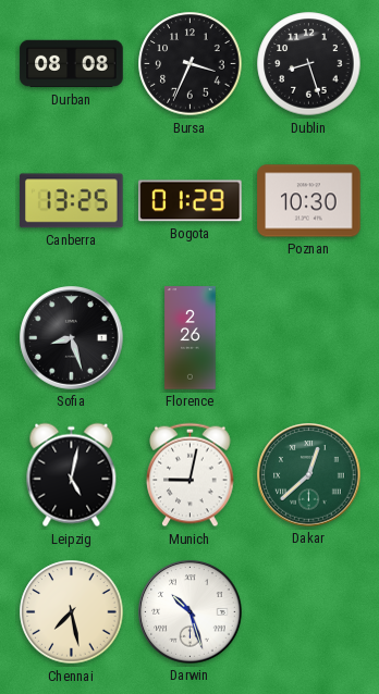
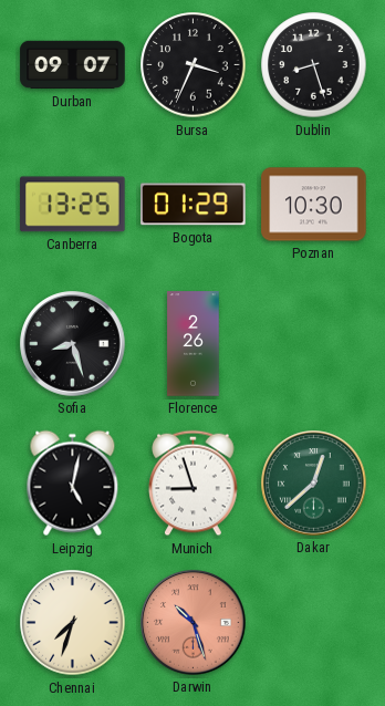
Durban: 08:08 -> 09:07 (73, 65)
Munich: 9:02 -> 8:57 (194, 484)
Chennai: 7:28 -> 7:33 (73, 623)
Darwin dial: white -> salmon (194, 623)
